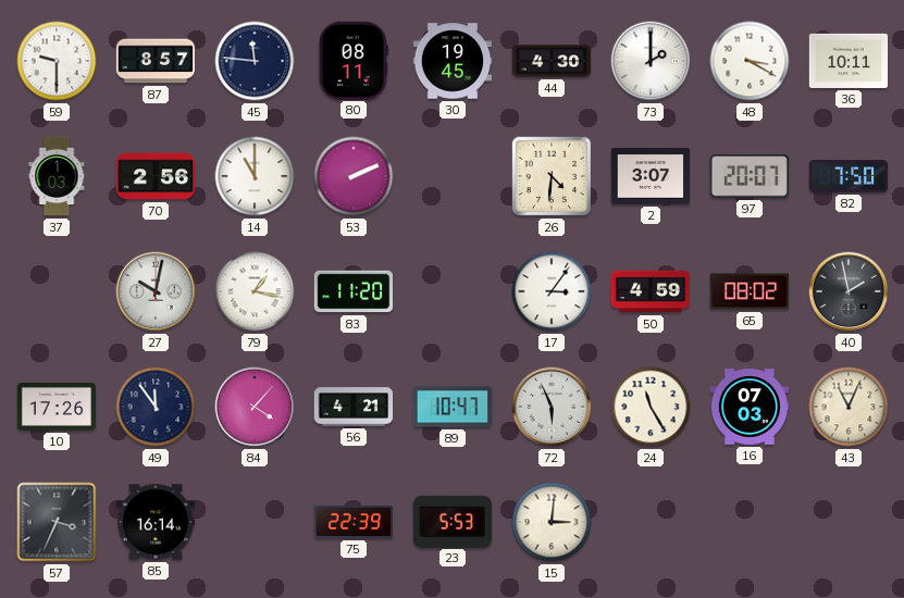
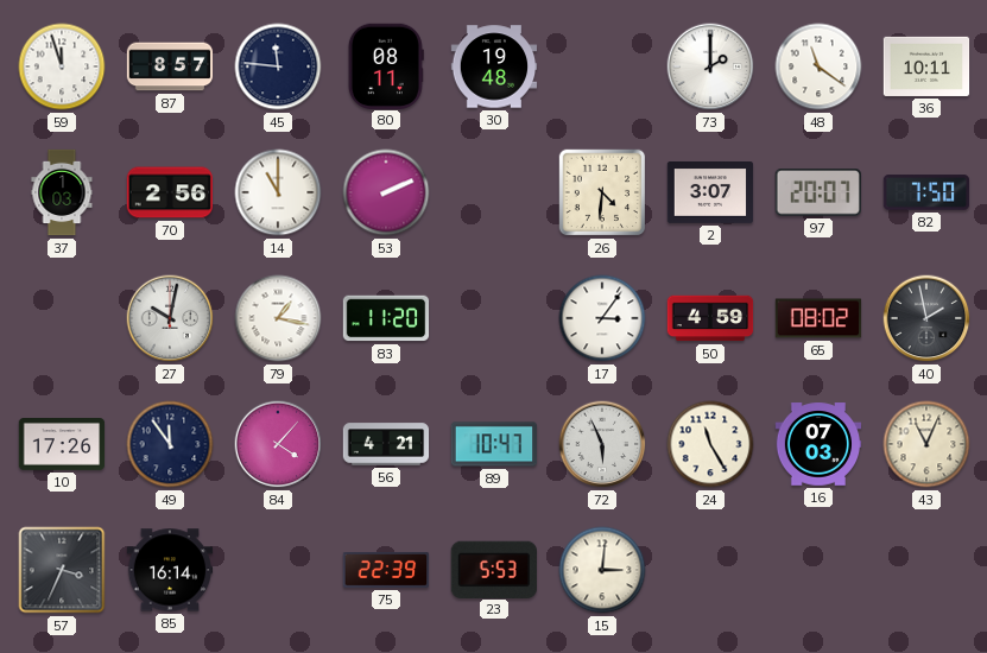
59: 9:30 -> 11:57 (62, 66)
30: 19:45 -> 19:48 (494, 66)
44: 4:30 -> none (552, 61)
48: 3:20 -> 11:21 (818, 66)
